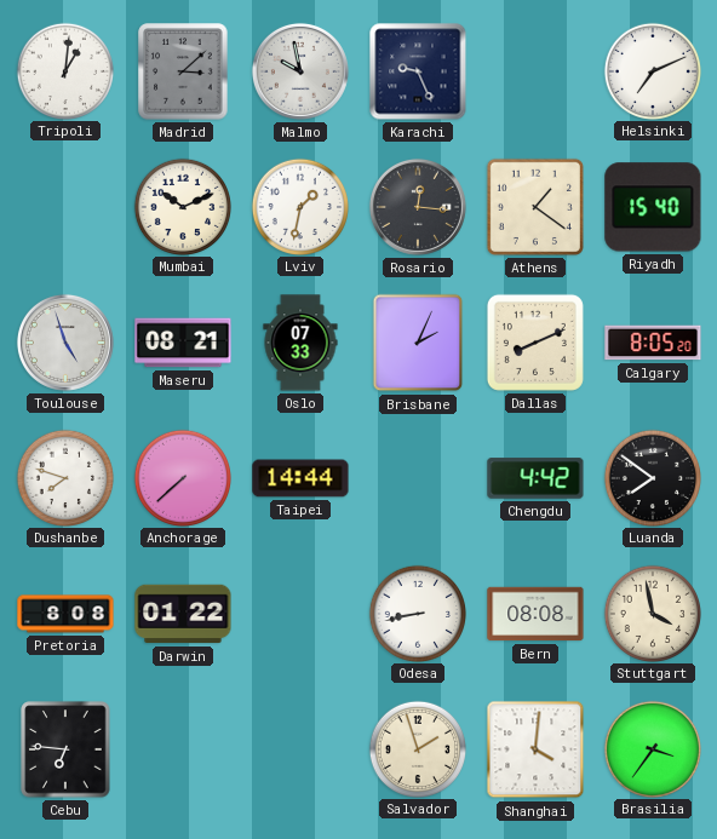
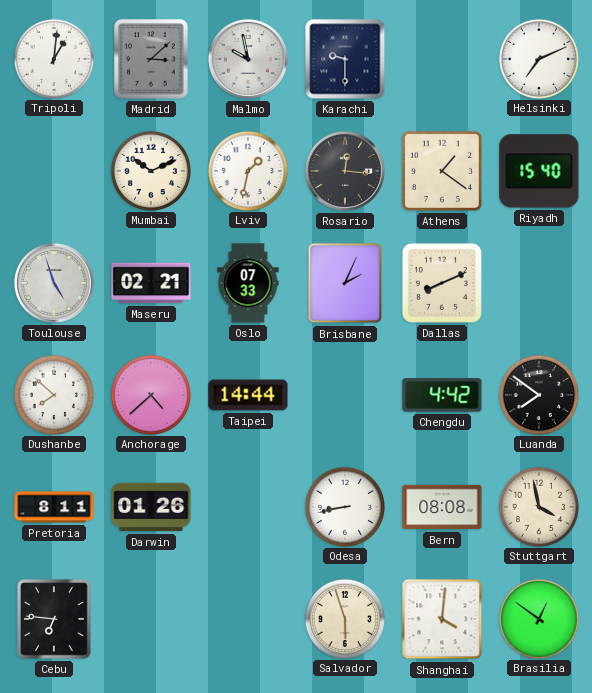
Karachi: 9:26 -> 9:30 (345, 59)
Maseru: 08:21 -> 02:21 (151, 283)
Calgary: 8:05 -> none (653, 343)
Dushanbe: 7:48 -> 7:52 (53, 394)
Anchorage: 7:38 -> 4:38 (150, 394)
Pretoria: 8:08 -> 8:11 (54, 507)
Darwin: 01:22 -> 01:26 (151, 507)
Salvador: 1:57 -> 5:57 (344, 618)
Brasilia: 3:36 -> 12:51 (538, 618)
